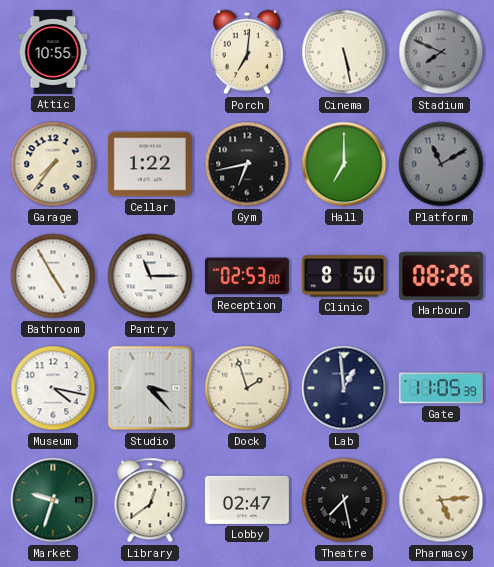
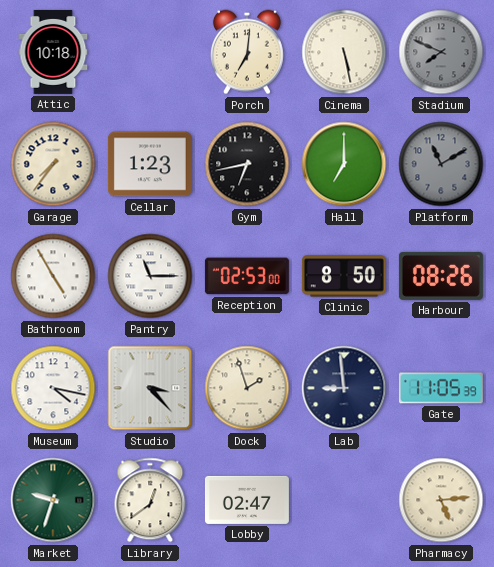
Attic: 10:55 -> 10:18 (53, 52)
Cellar: 1:22 -> 1:23 (150, 164)
Lab: 12:59 -> 8:59 (344, 388)
Theatre: 7:28 -> none (344, 500)
